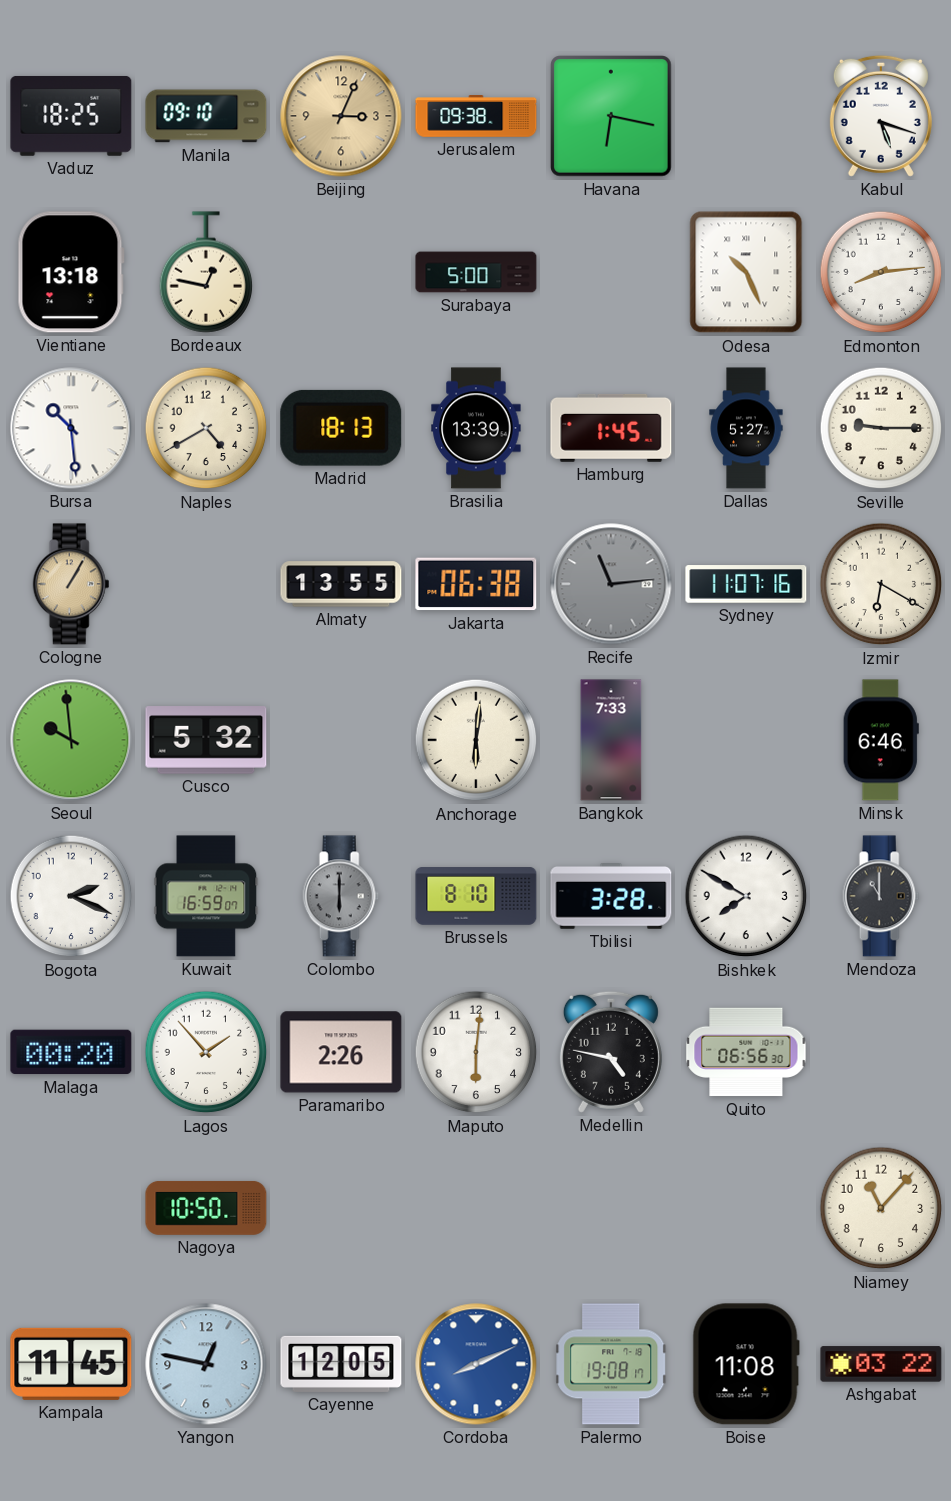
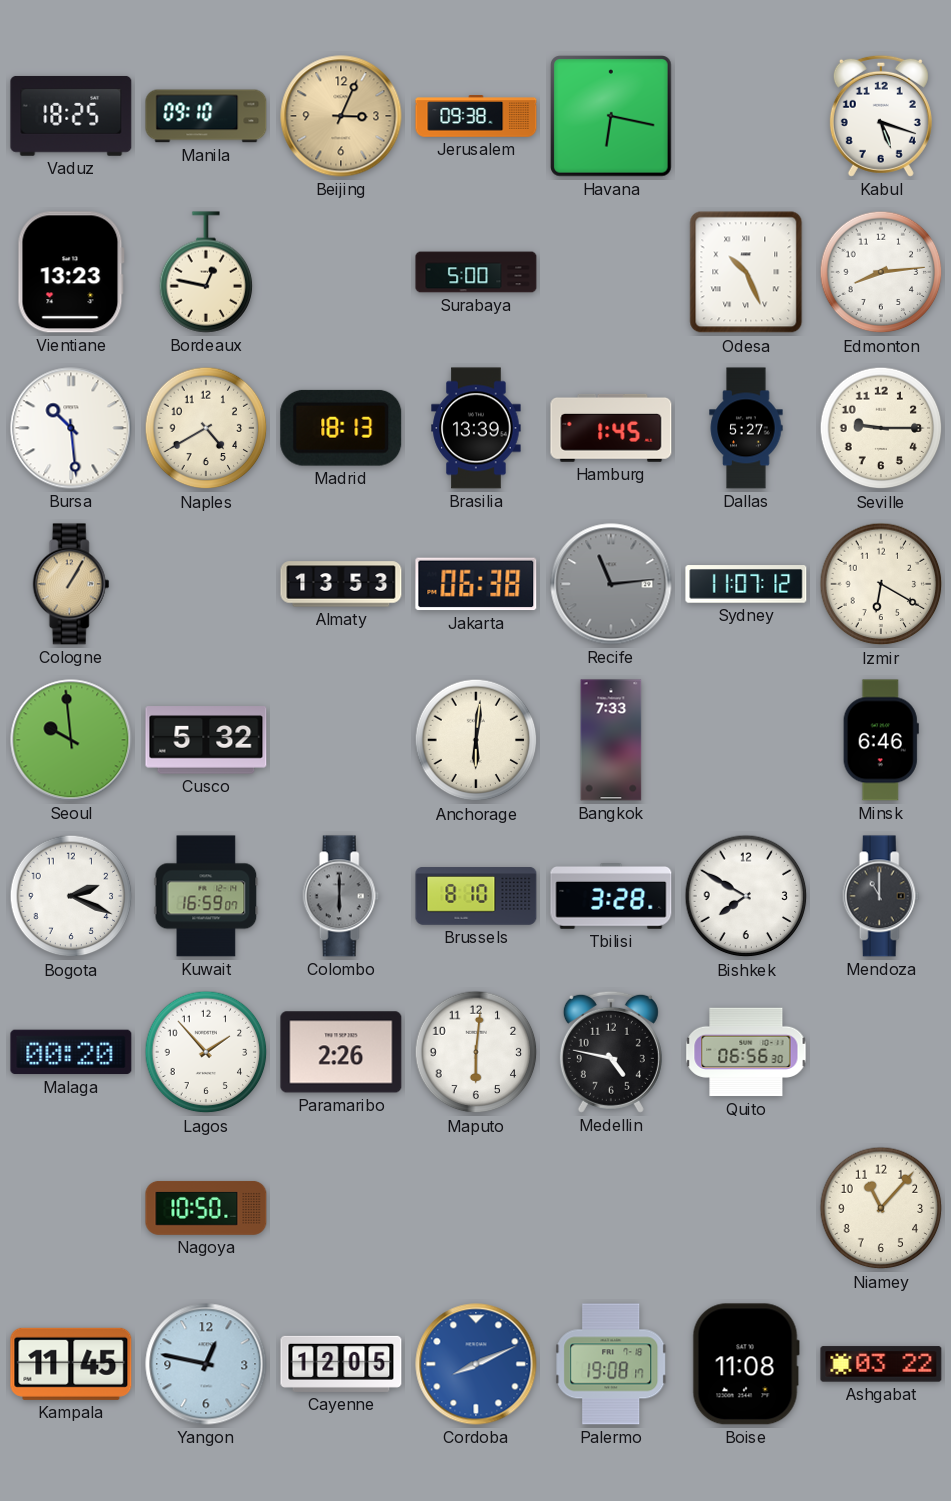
Vientiane: 13:18 -> 13:23 (71, 272)
Almaty: 13:55 -> 13:53 (341, 584)
Sydney: 11:07:16 -> 11:07:12 (746, 584)
